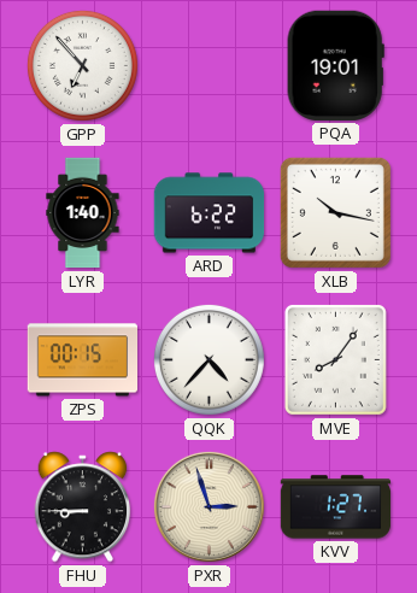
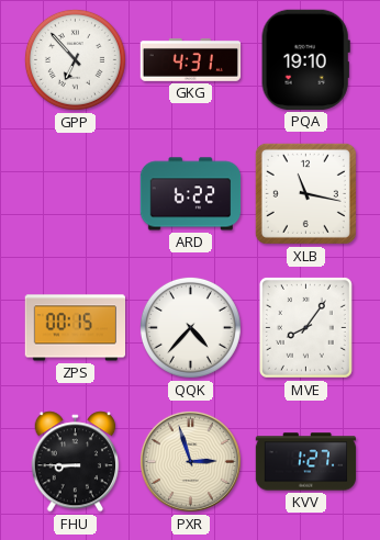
GKG: none -> 4:31 (191, 59)
PQA: 19:01 -> 19:10 (305, 59)
LYR: 1:40 -> none (83, 213)
XLB: 10:17 -> 11:17 (305, 193)
